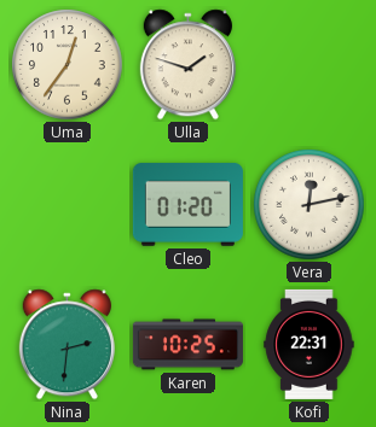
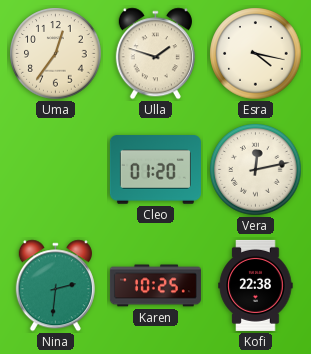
Esra: none -> 4:17 (256, 54)
Kofi: 22:31 -> 22:38 (256, 285)
